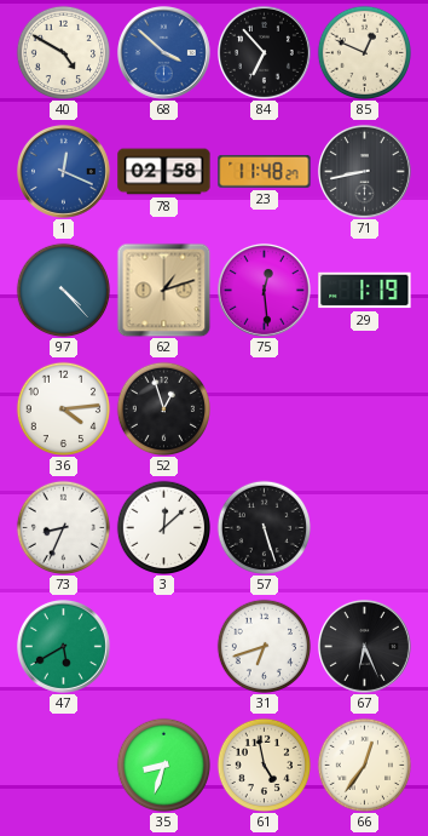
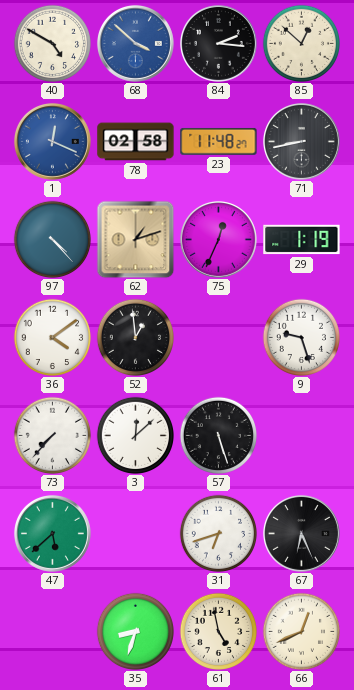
84: 6:53 -> 2:16 (218, 43)
85: 12:49 -> 12:52 (301, 43)
75: 12:29 -> 12:34 (218, 239)
36: 4:14 -> 4:09 (52, 337)
52: 12:57 -> 12:59 (135, 337)
9: none -> 9:27 (301, 337)
73: 8:34 -> 7:37 (52, 435)
47: 5:40 -> 5:38 (52, 533)
66: 12:36 -> 12:41 (301, 631)
